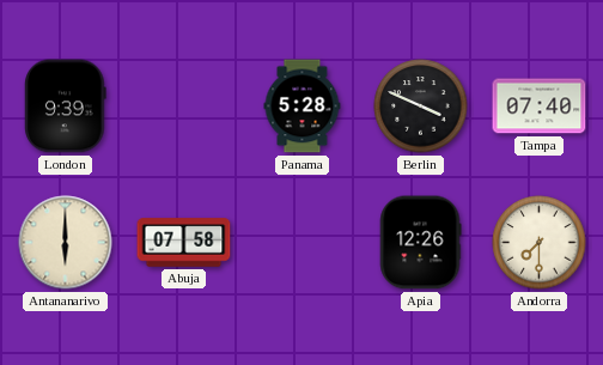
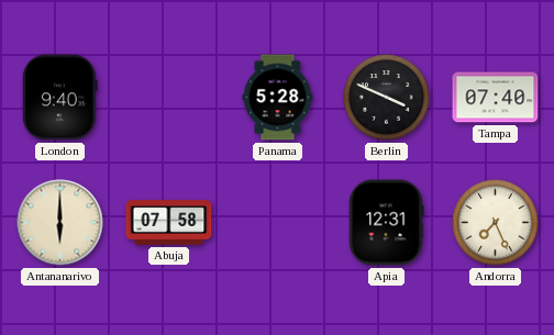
London: 9:39 -> 9:40 (60, 98)
Apia: 12:26 -> 12:31 (386, 223)
Andorra: 7:30 -> 7:26 (496, 223)
